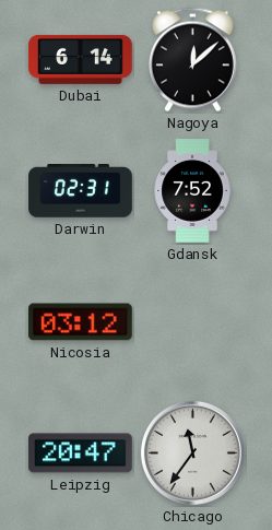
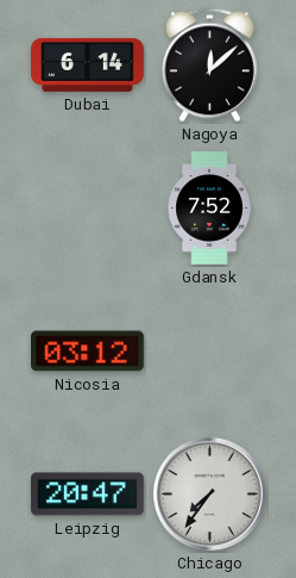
Darwin: 02:31 -> none (81, 191)
Chicago: 11:36 -> 7:36 (209, 493)
